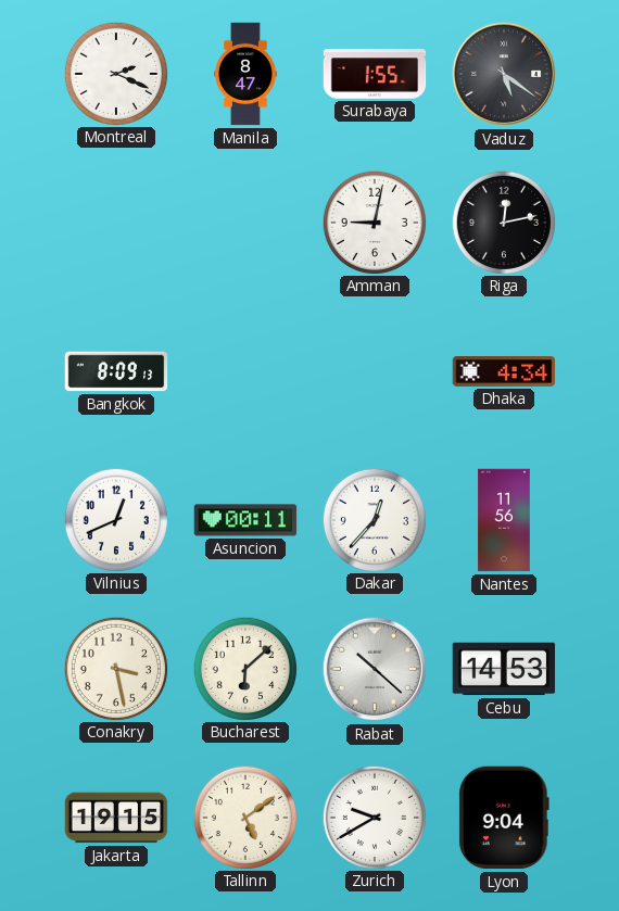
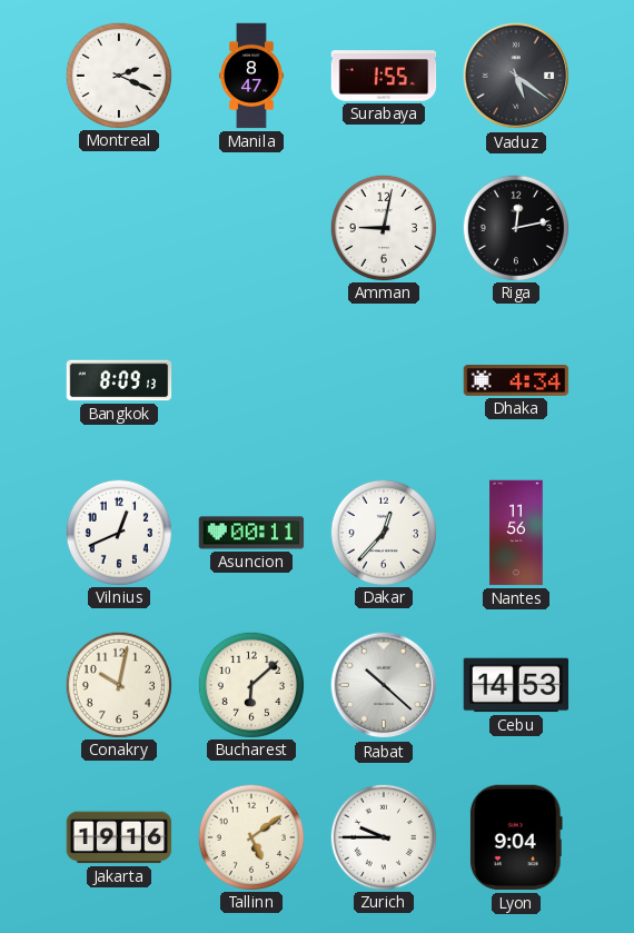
Conakry: 3:28 -> 10:02 (118, 684)
Jakarta: 19:15 -> 19:16 (119, 837)
Zurich: 9:40 -> 9:45 (383, 836)
